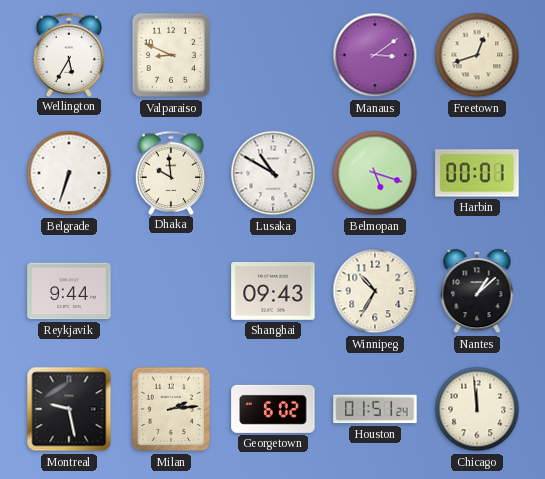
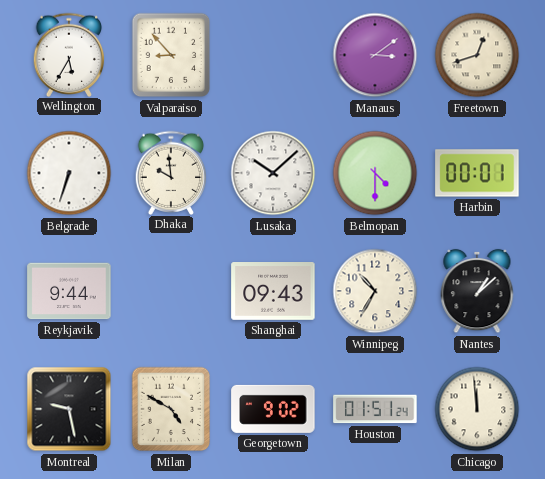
Valparaiso: 8:49 -> 8:53 (171, 55)
Lusaka: 10:50 -> 10:08 (273, 173)
Belmopan: 5:18 -> 4:30 (375, 173)
Milan: 2:14 -> 4:50 (171, 409)
Georgetown: 6:02 -> 9:02 (273, 409)
